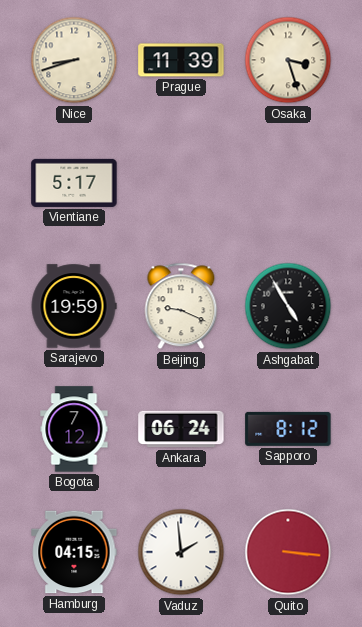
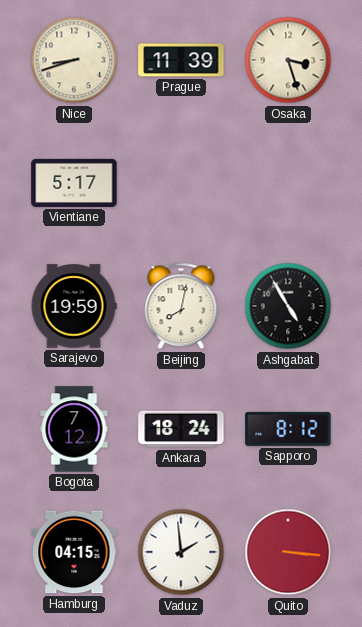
Beijing: 9:19 -> 8:02 (181, 306)
Ankara: 06:24 -> 18:24 (181, 429)
